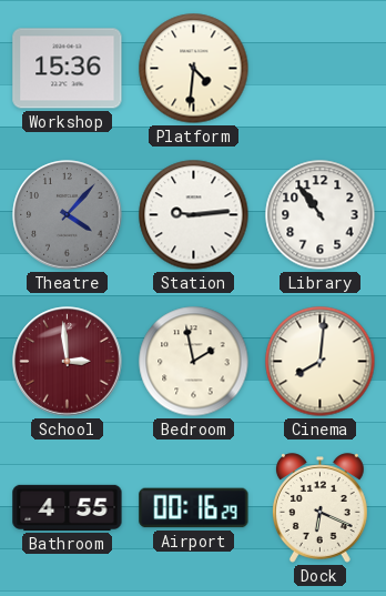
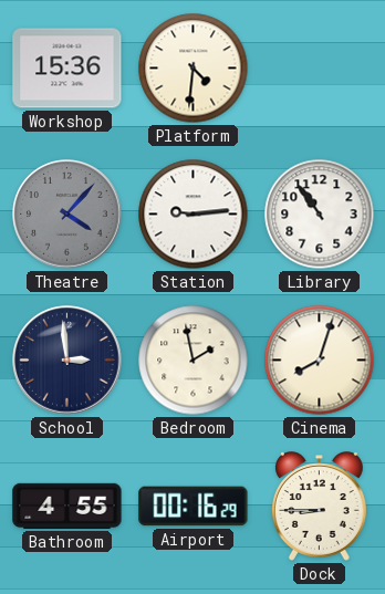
School dial: burgundy -> navy (67, 361)
Cinema: 8:01 -> 8:03 (320, 361)
Dock: 6:19 -> 8:45 (319, 507)
